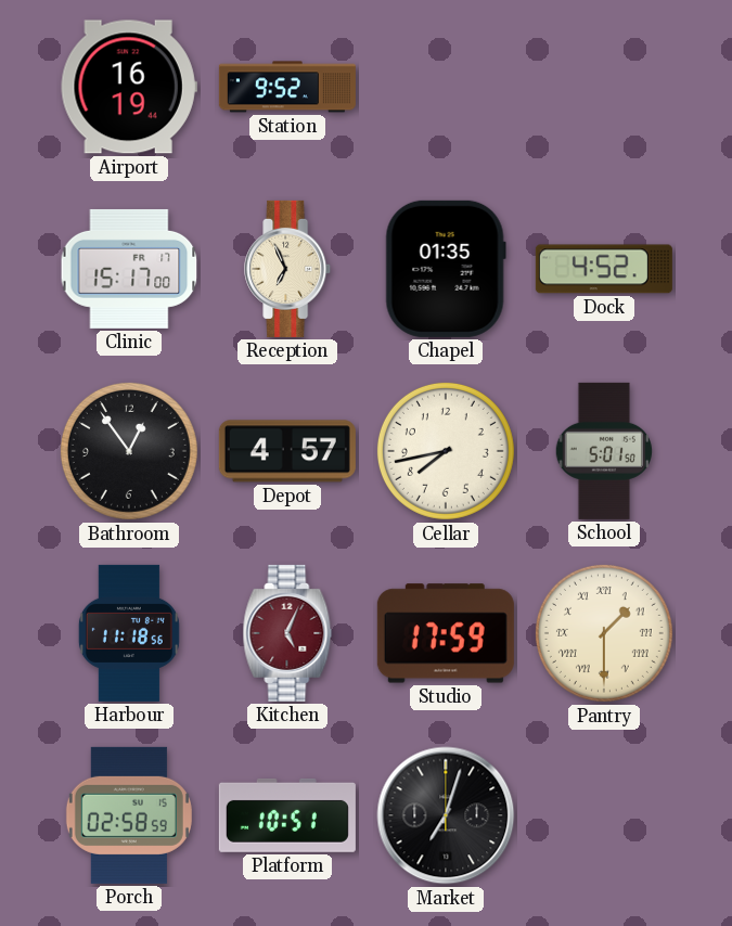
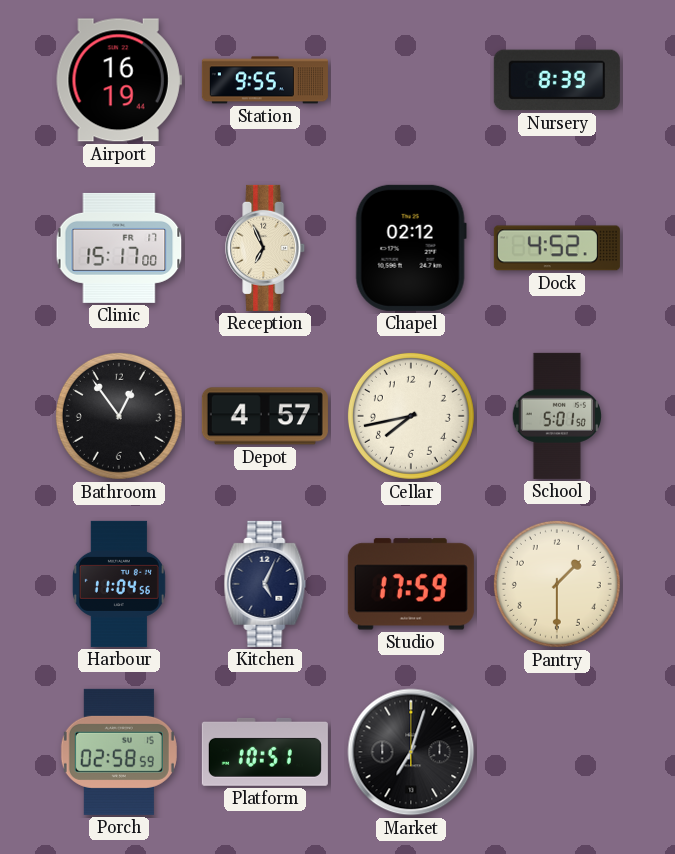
Station: 9:52 -> 9:55 (265, 80)
Nursery: none -> 8:39 (557, 80)
Chapel: 01:35 -> 02:12 (411, 248)
Harbour: 11:18 -> 11:04 (119, 584)
Kitchen dial: burgundy -> navy (265, 584)
Pantry numerals: Roman -> Arabic (557, 584)
